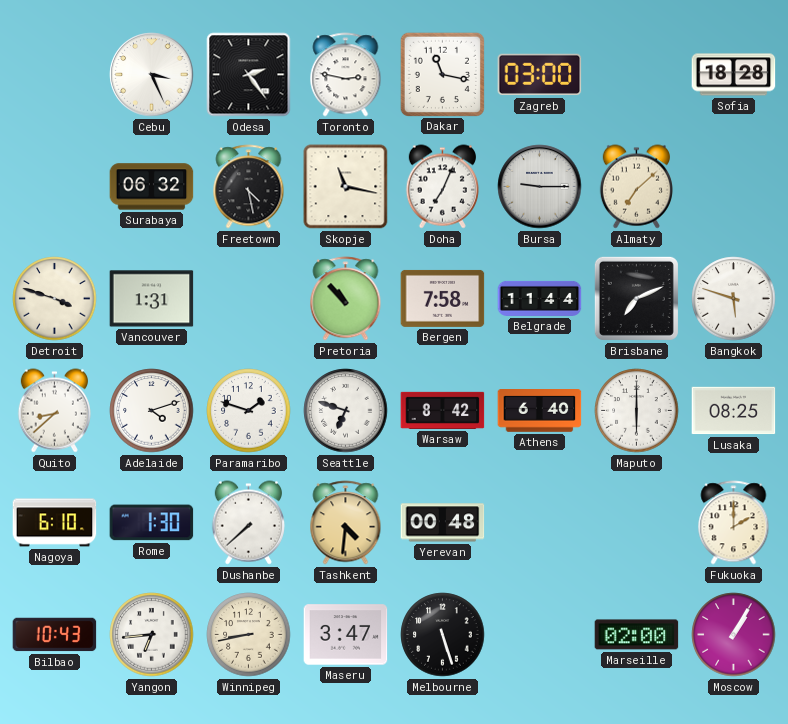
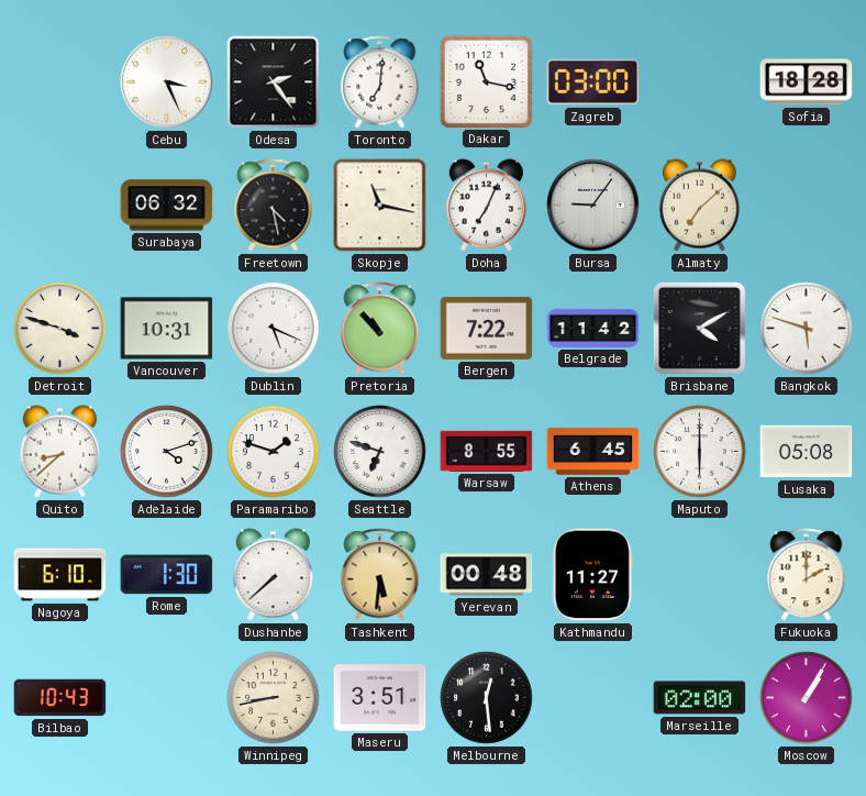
Toronto: 2:47 -> 7:01 (380, 82)
Bursa: 9:15 -> 9:06 (593, 206)
Vancouver: 1:31 -> 10:31 (167, 329)
Dublin: none -> 5:19 (274, 329)
Bergen: 7:58 -> 7:22 (487, 328)
Belgrade: 11:44 -> 11:42 (593, 328)
Brisbane: 7:11 -> 4:10 (699, 328)
Warsaw: 8:42 -> 8:55 (487, 451)
Athens: 6:40 -> 6:45 (593, 452)
Lusaka: 08:25 -> 05:08 (807, 452)
Tashkent: 4:31 -> 5:31 (380, 575)
Kathmandu: none -> 11:27 (592, 575)
Yangon: 6:44 -> none (152, 635)
Maseru: 3:47 -> 3:51 (380, 698)
Melbourne: 5:27 -> 12:29 (487, 698)
